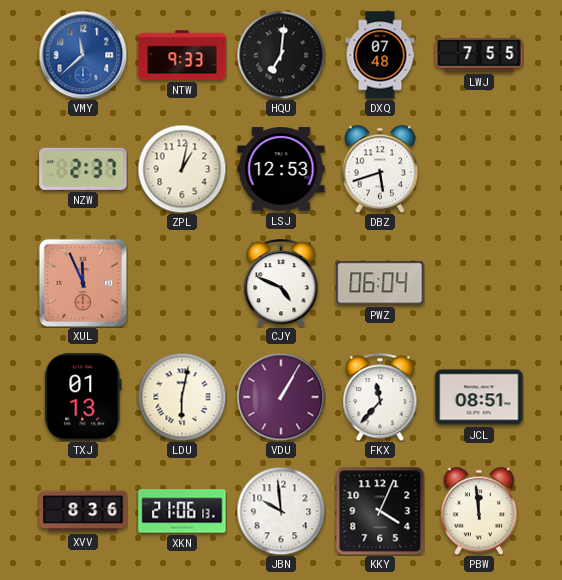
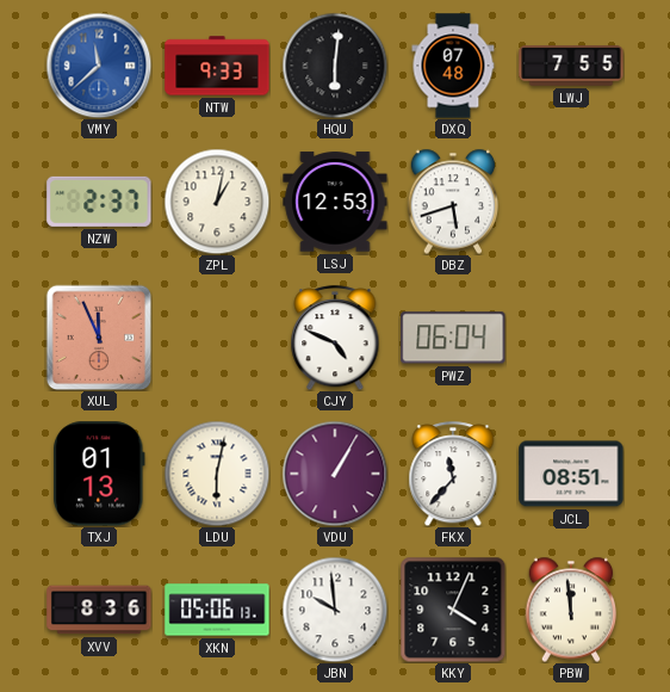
HQU: 7:01 -> 6:01 (335, 66)
XKN: 21:06 -> 05:06 (217, 610)
